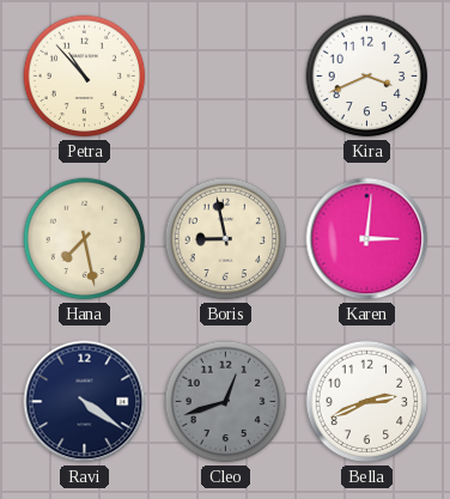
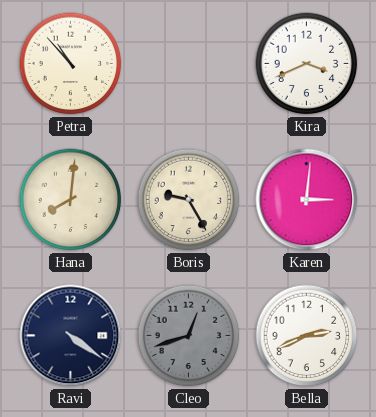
Hana: 7:28 -> 8:01 (71, 200)
Boris: 8:58 -> 9:25 (189, 200)
